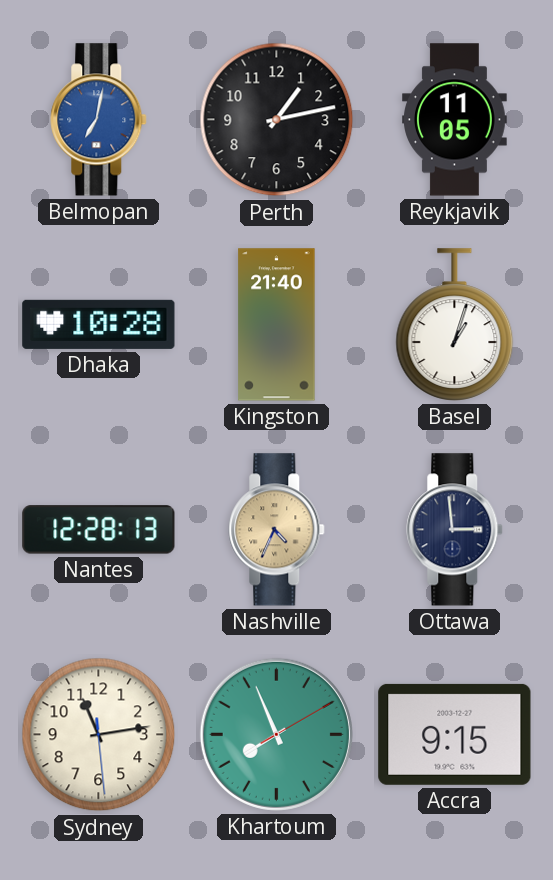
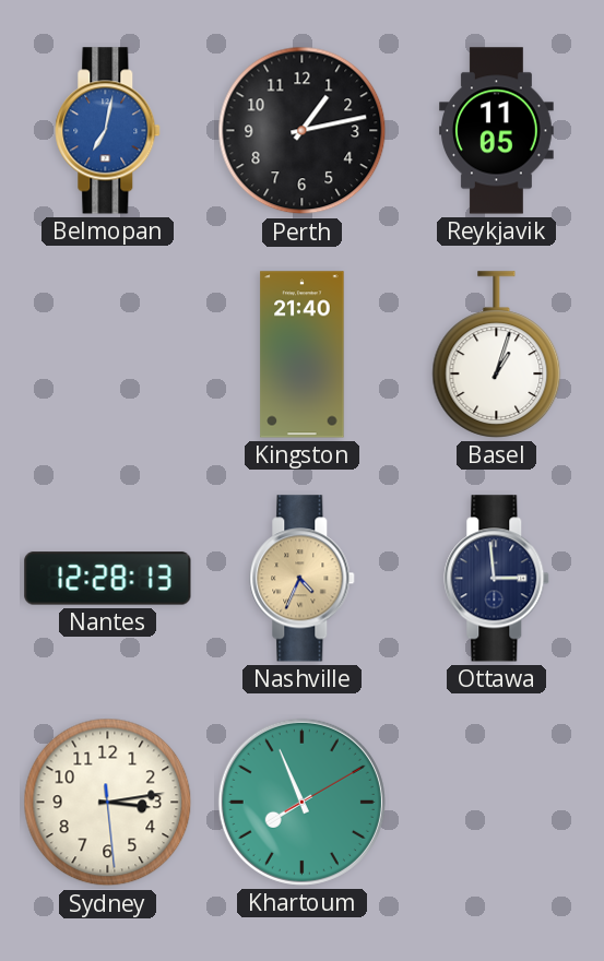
Dhaka: 10:28 -> none (99, 324)
Sydney: 11:13 -> 3:13 (108, 803)
Accra: 9:15 -> none (455, 734)
